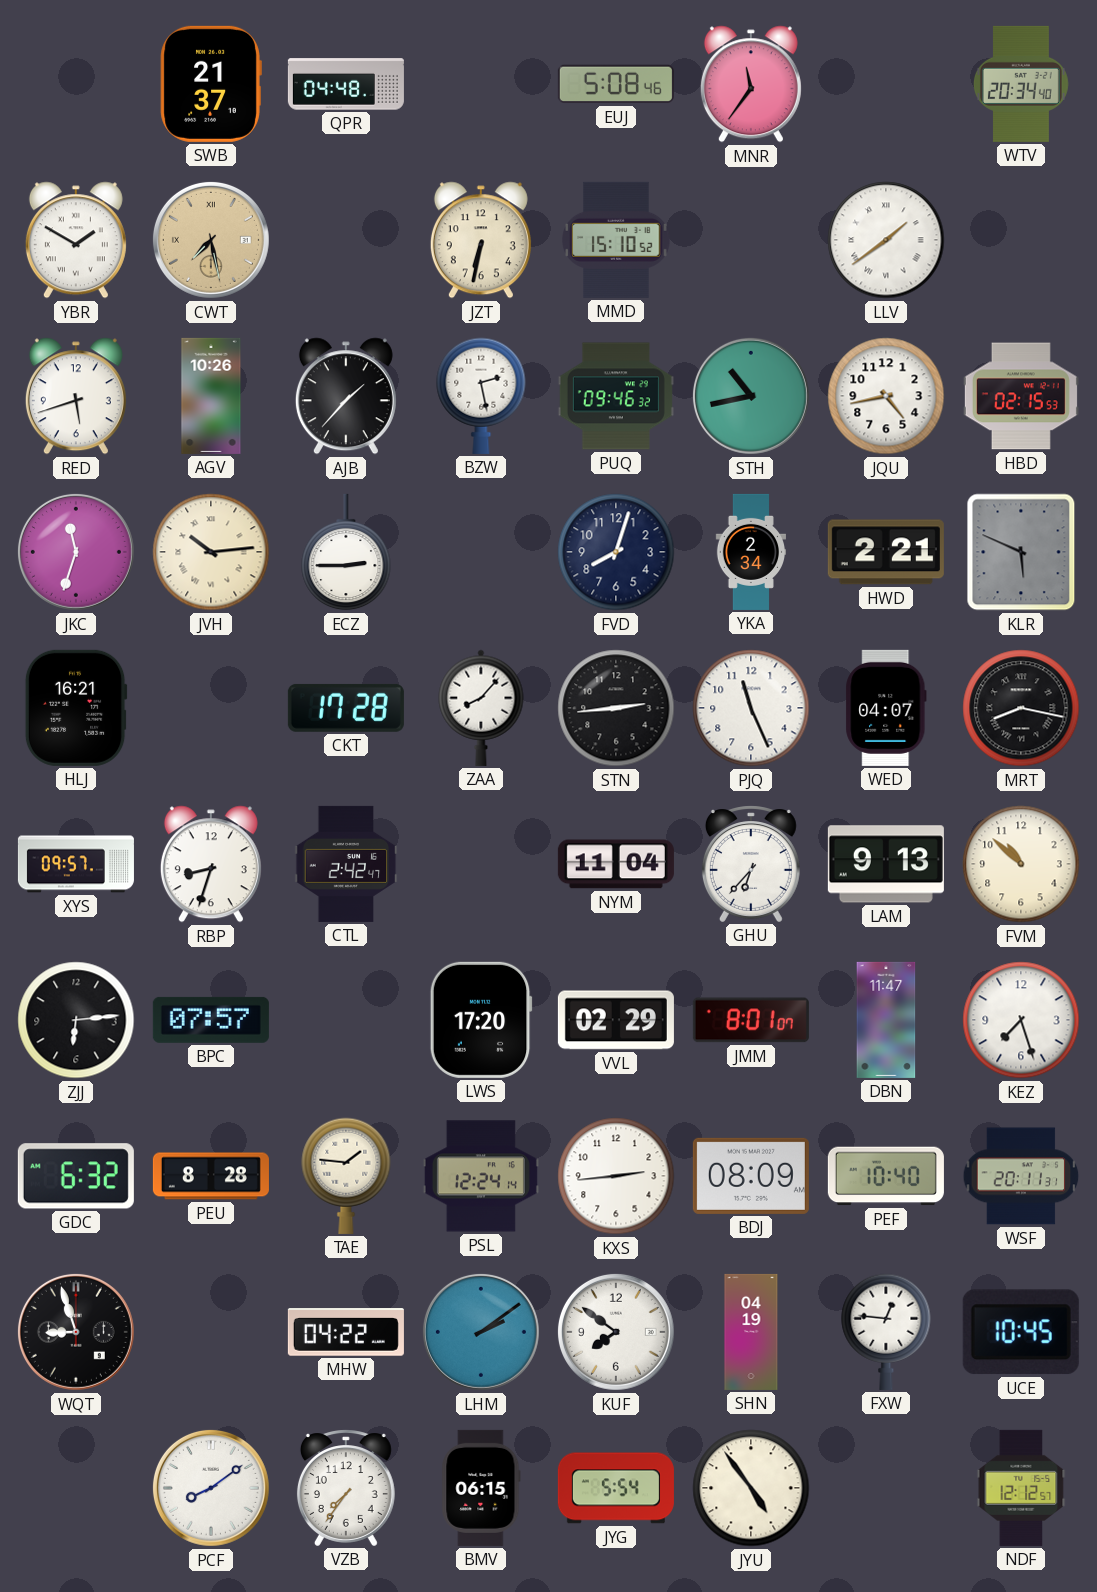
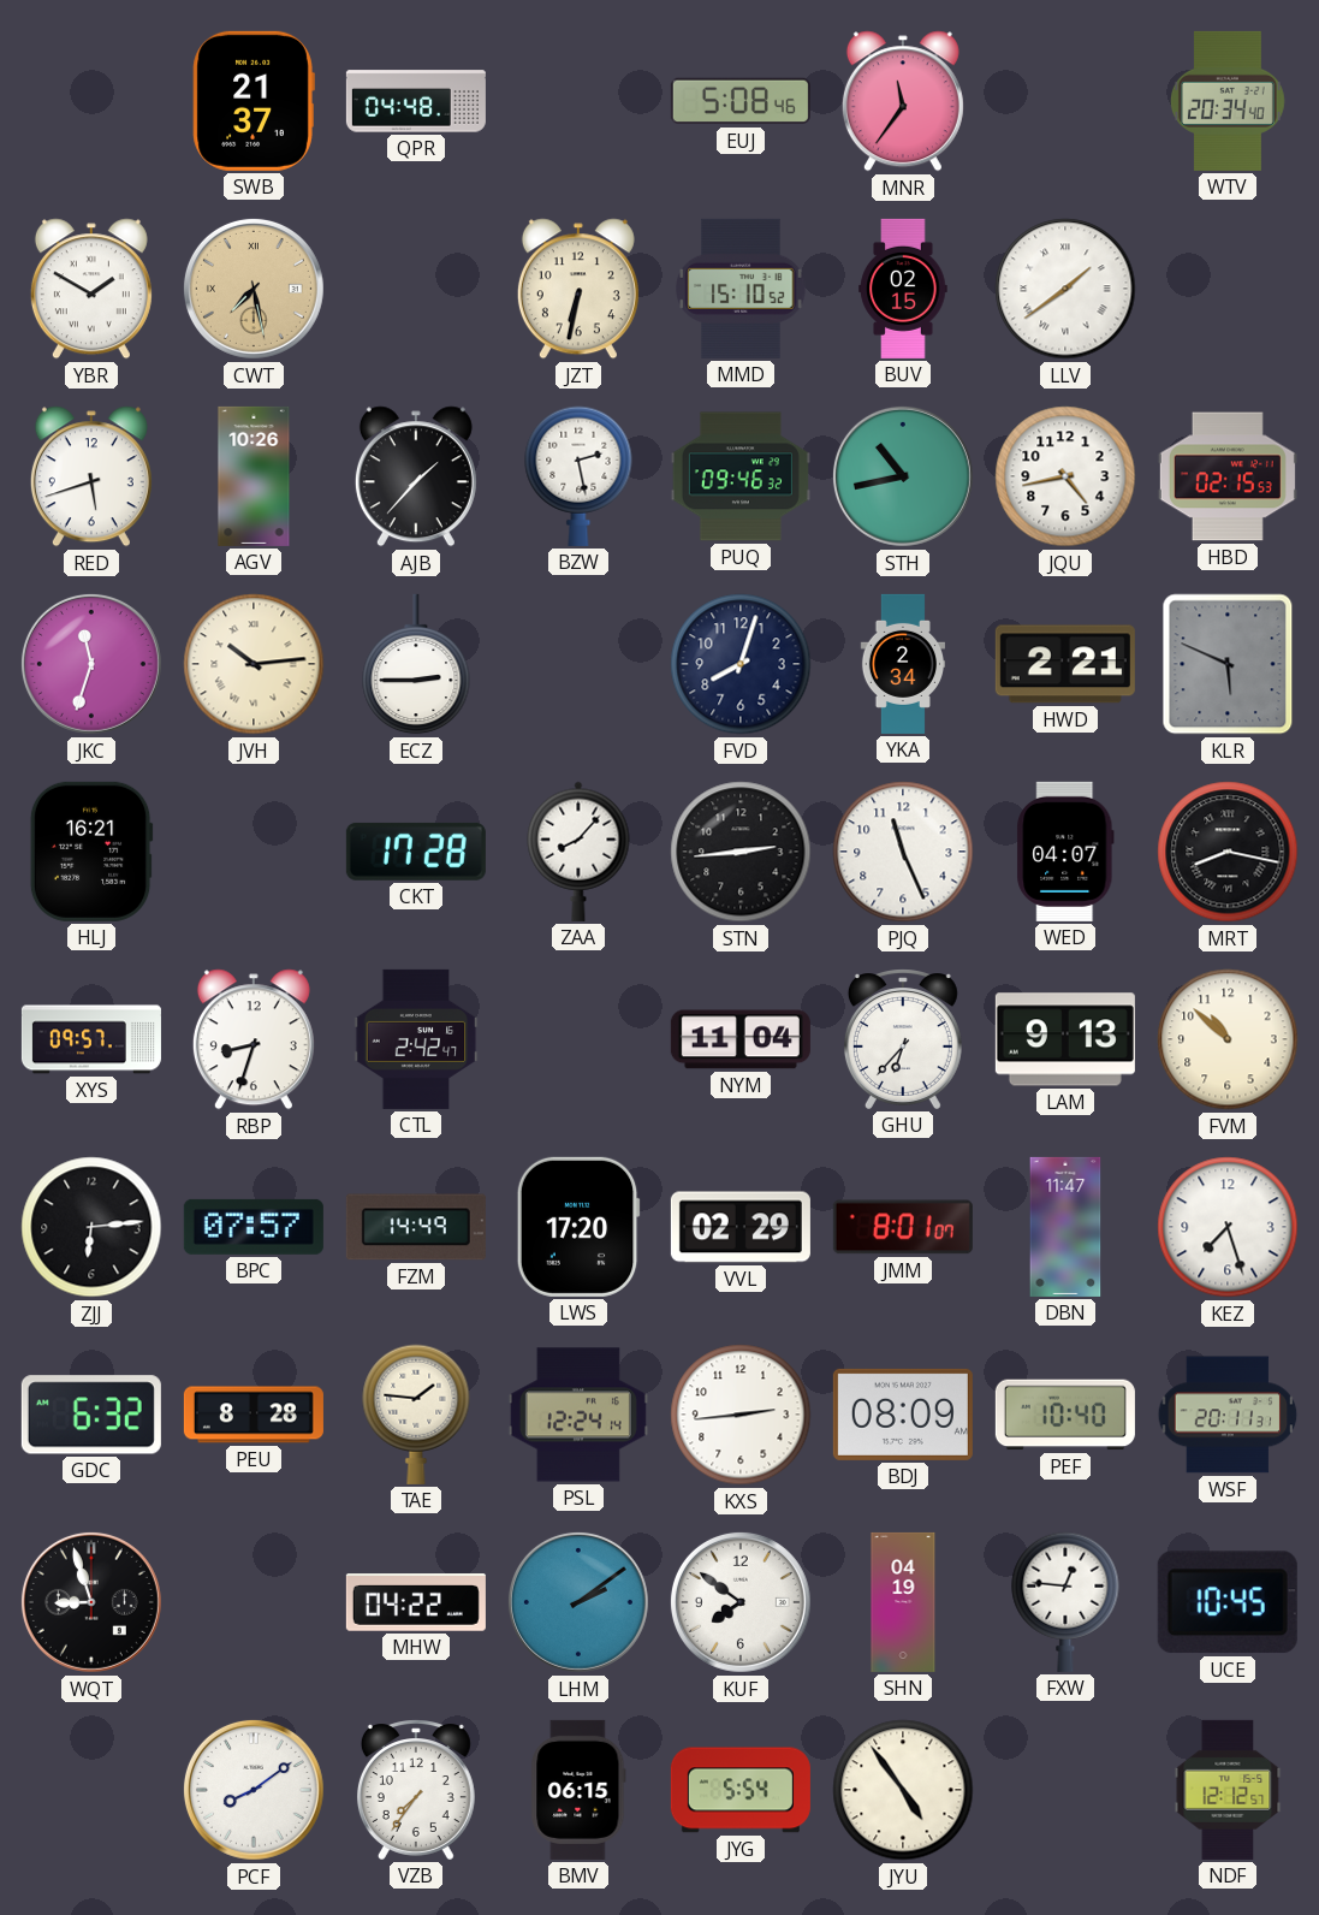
BUV: none -> 02:15 (903, 289)
FZM: none -> 14:49 (416, 1227)
